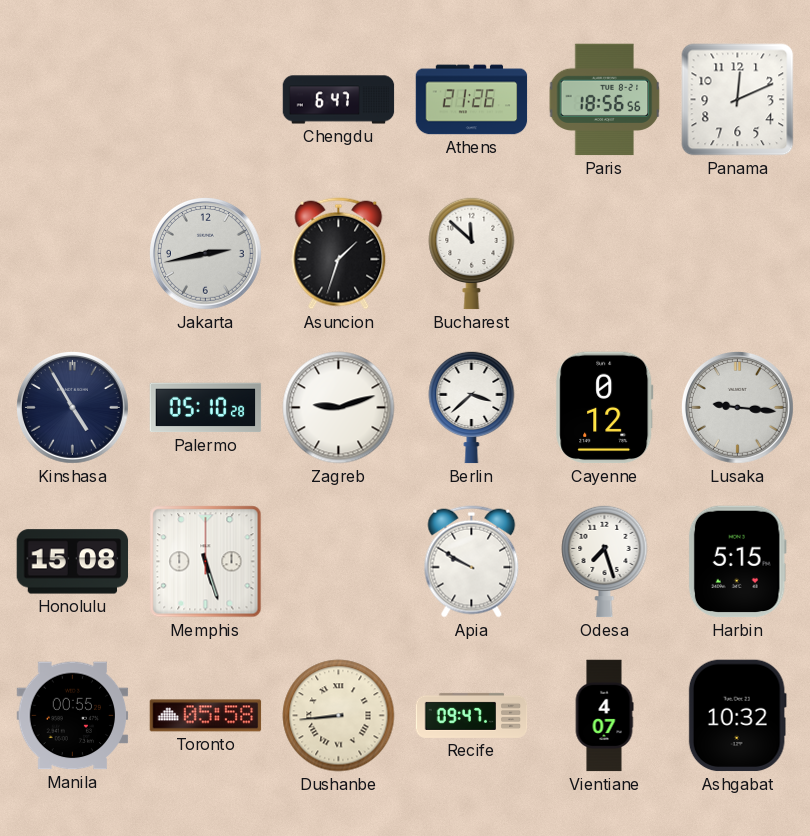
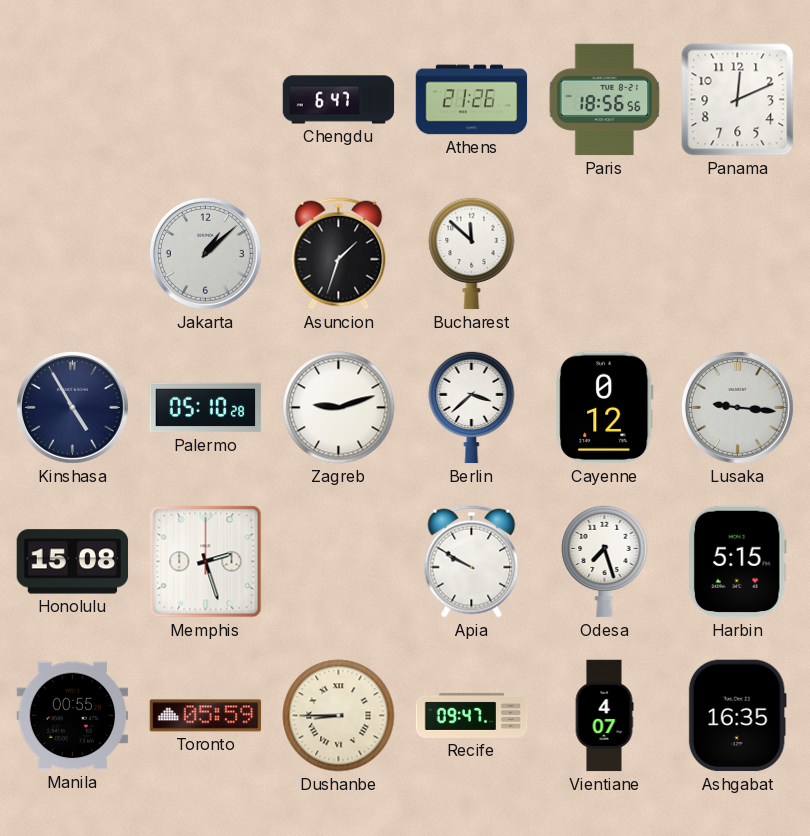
Jakarta: 2:43 -> 1:08 (206, 254)
Memphis: 5:27 -> 2:27 (206, 562)
Toronto: 05:58 -> 05:59 (206, 716)
Dushanbe: 8:44 -> 8:45 (339, 716)
Ashgabat: 10:32 -> 16:35 (737, 716)
